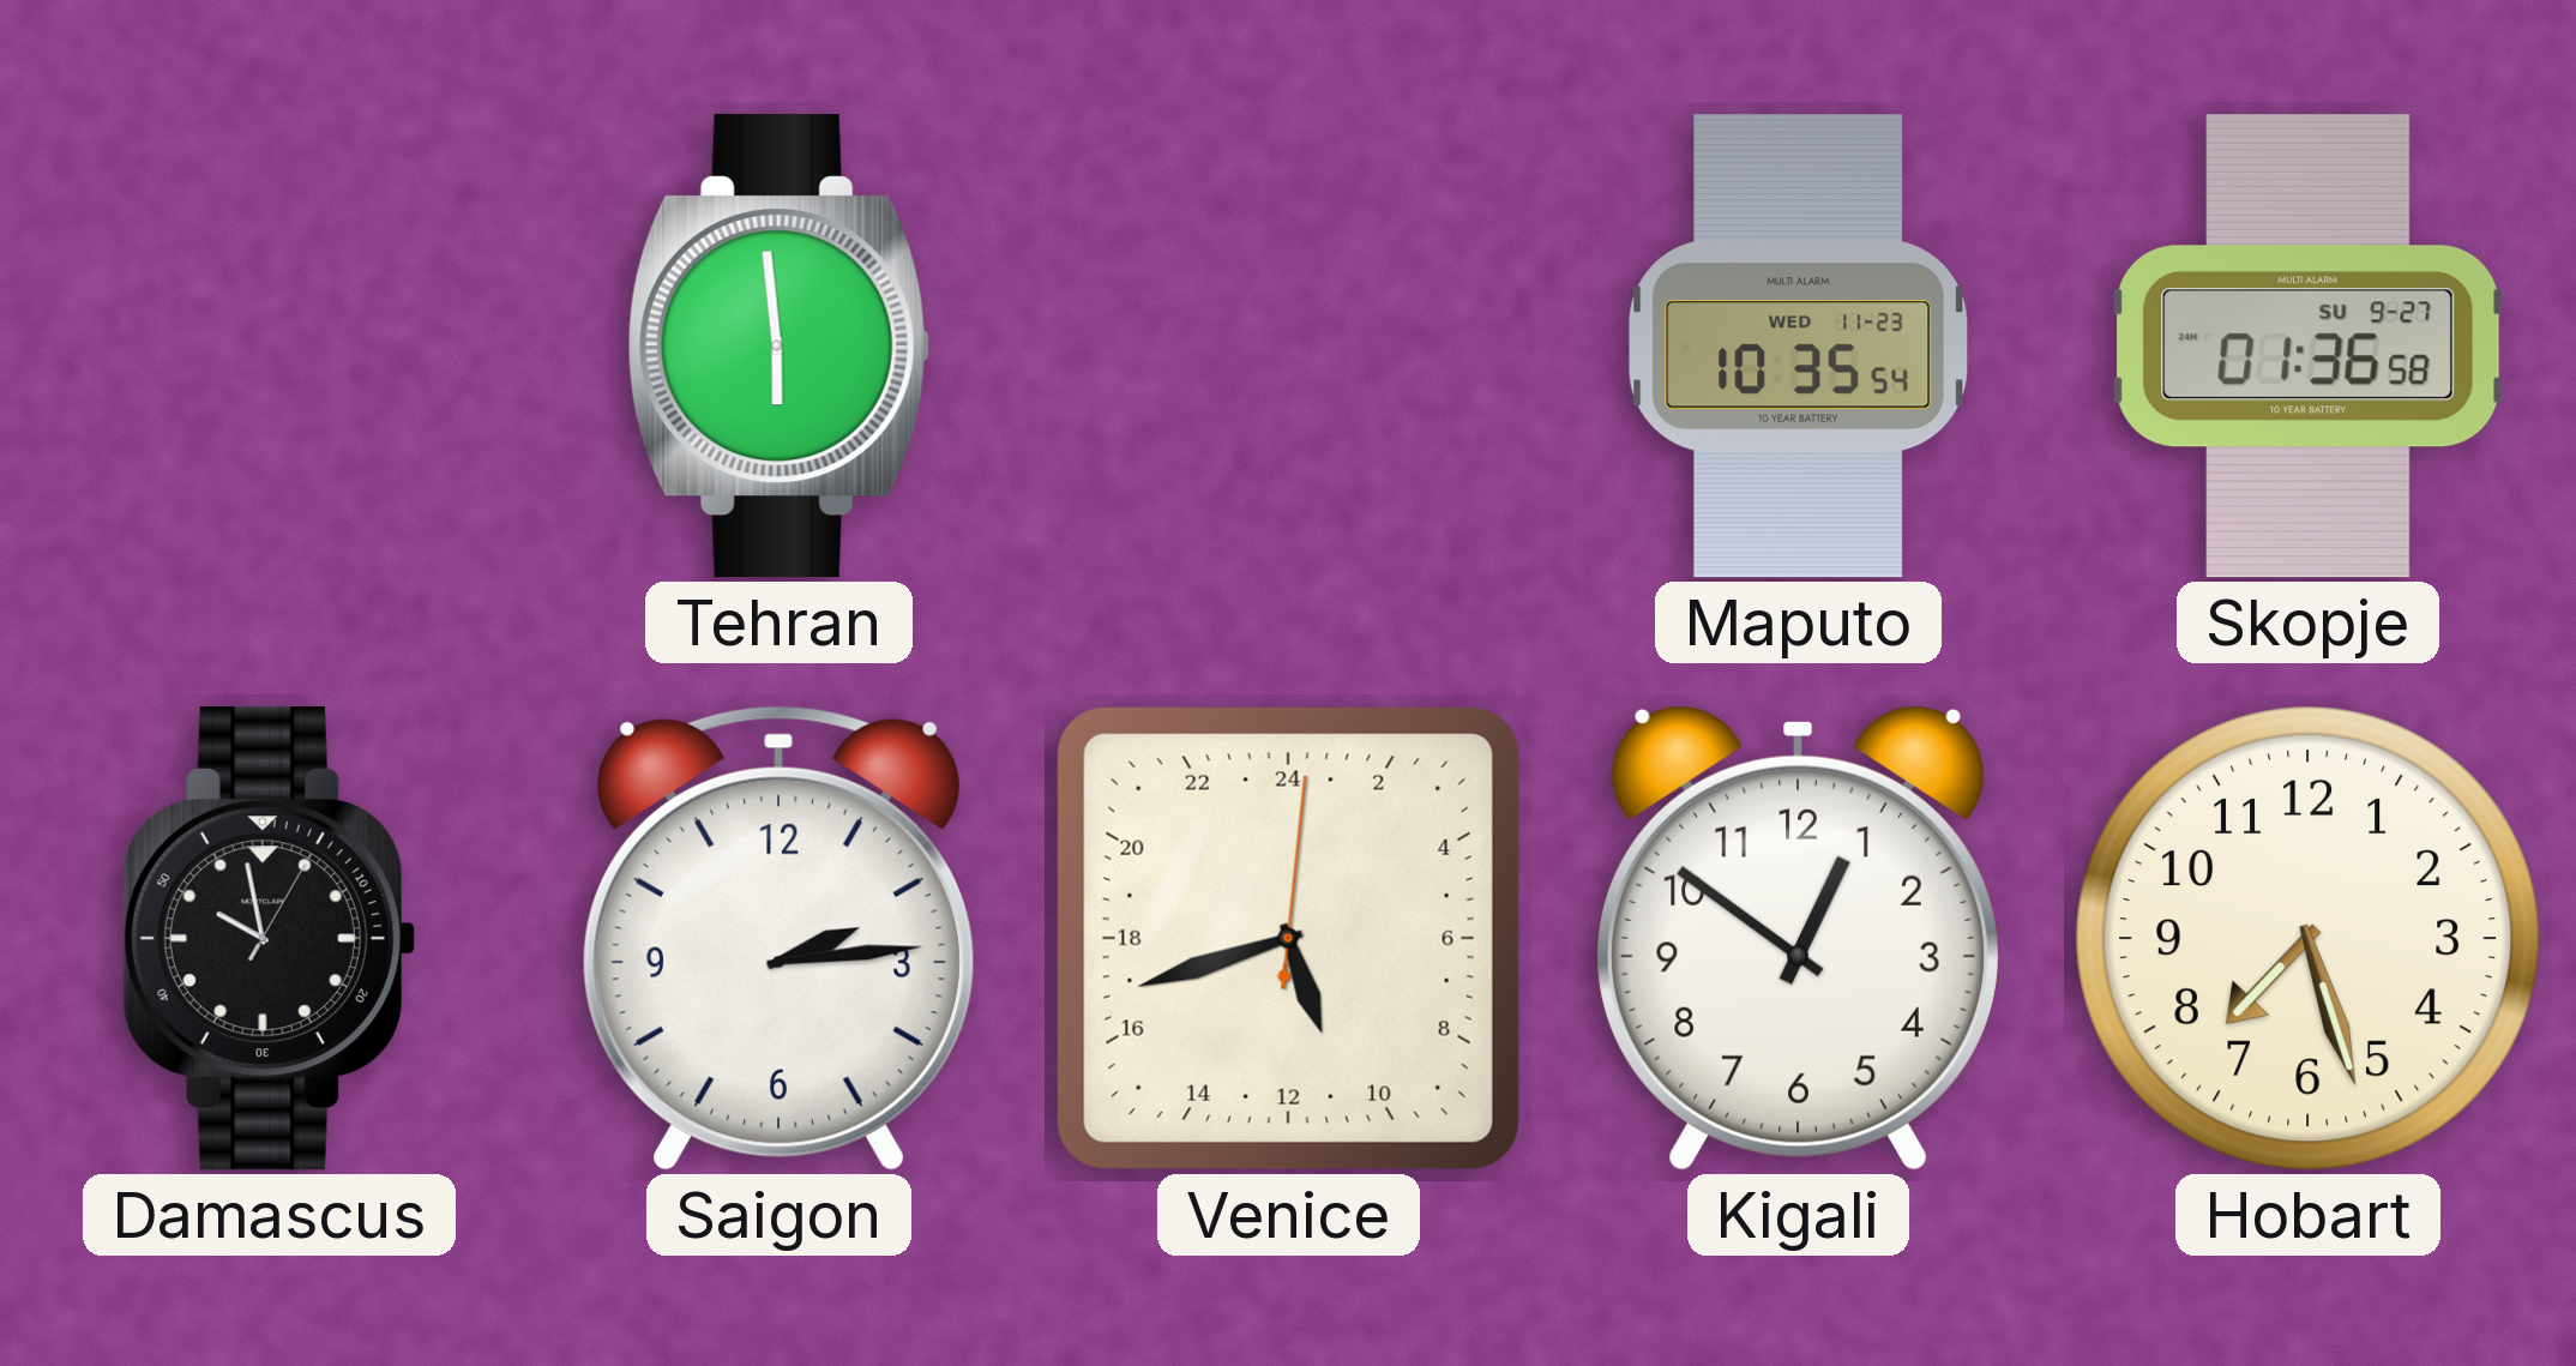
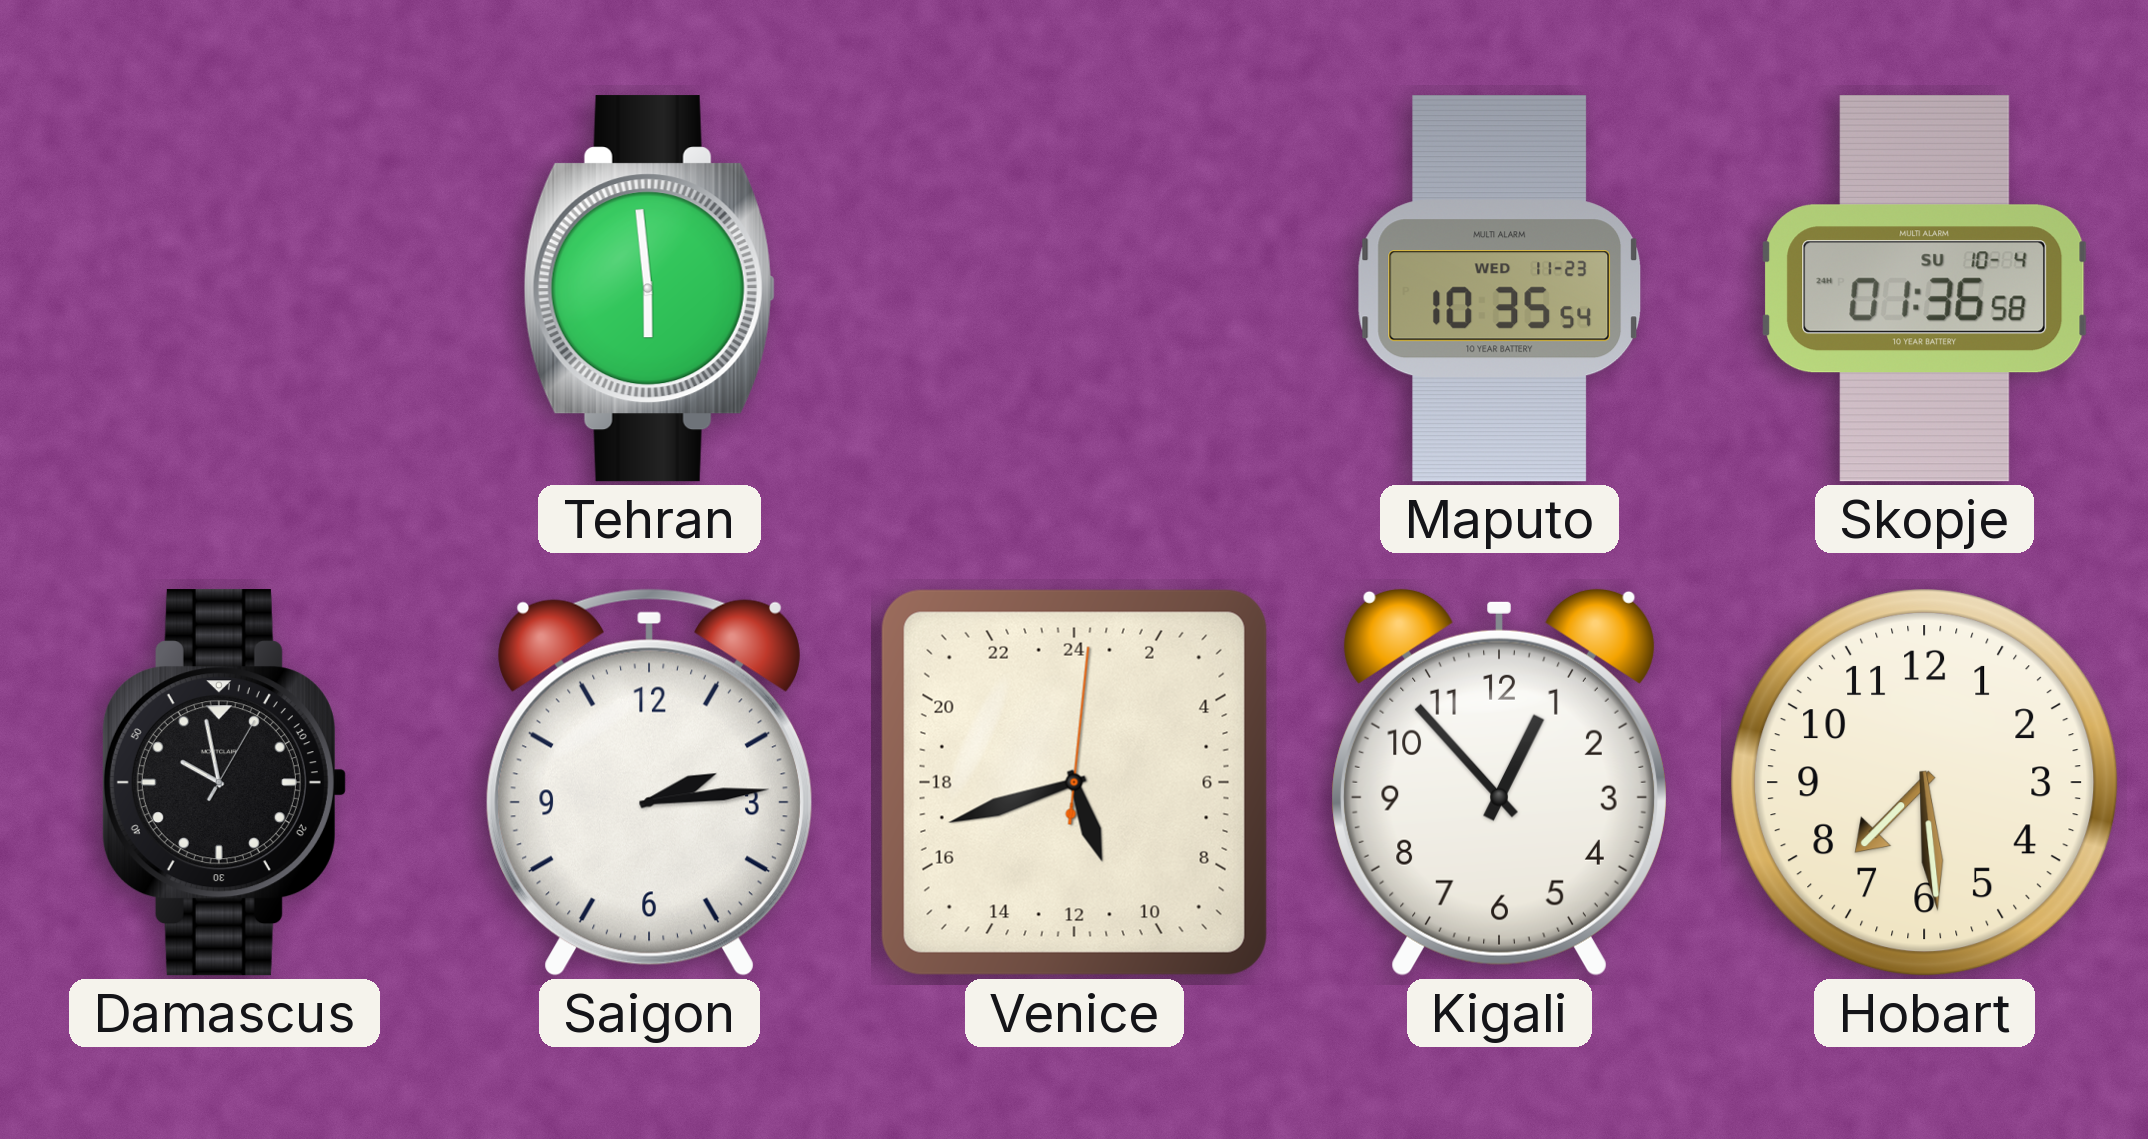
Skopje date: SU 9-27 -> SU 10-4 (1925, 289)
Kigali: 12:51 -> 12:53 (1499, 782)
Hobart: 7:27 -> 7:29 (1925, 783)
